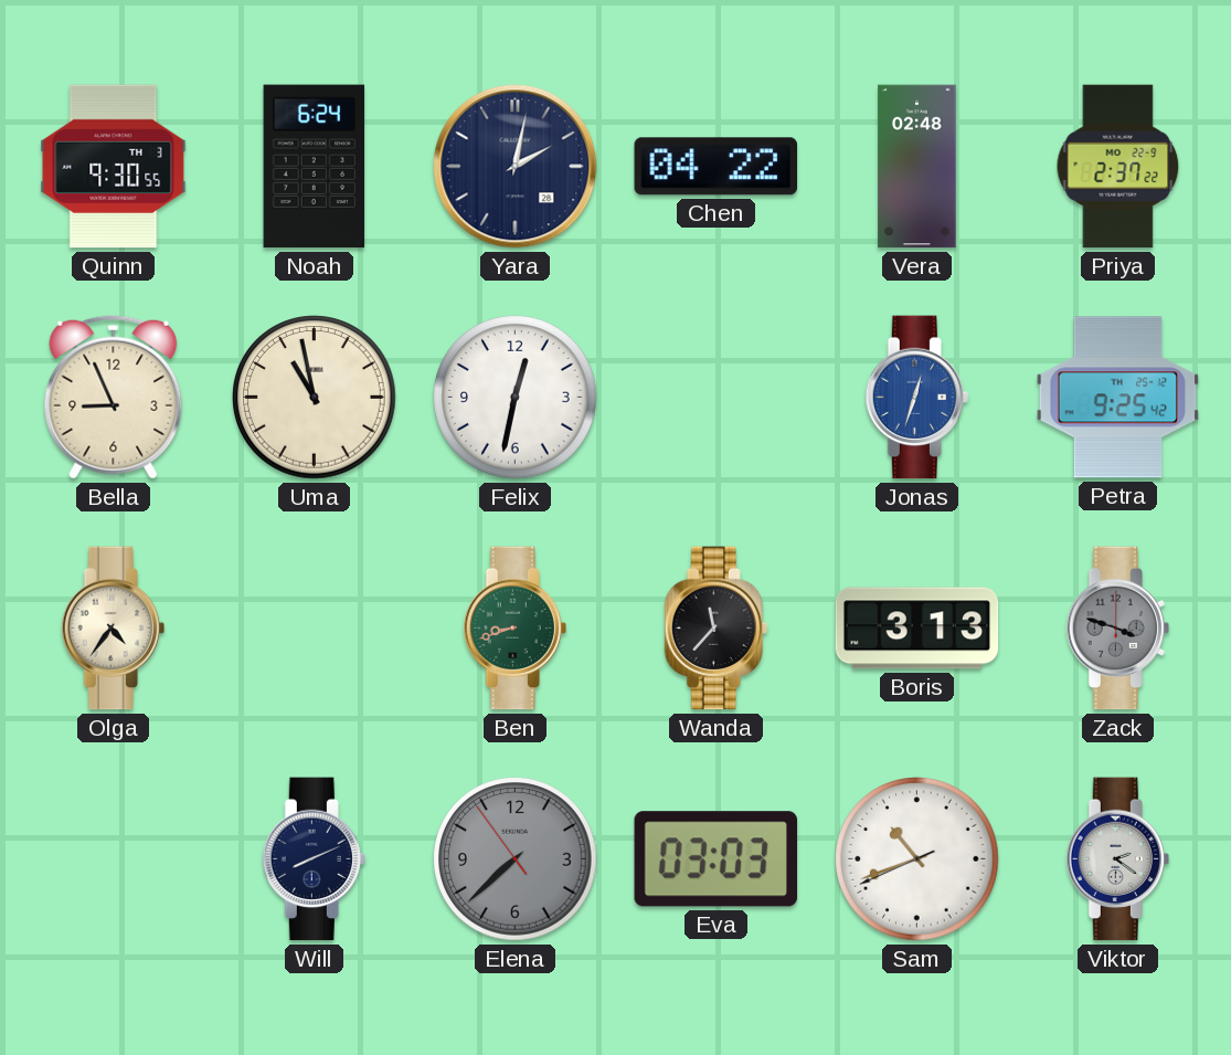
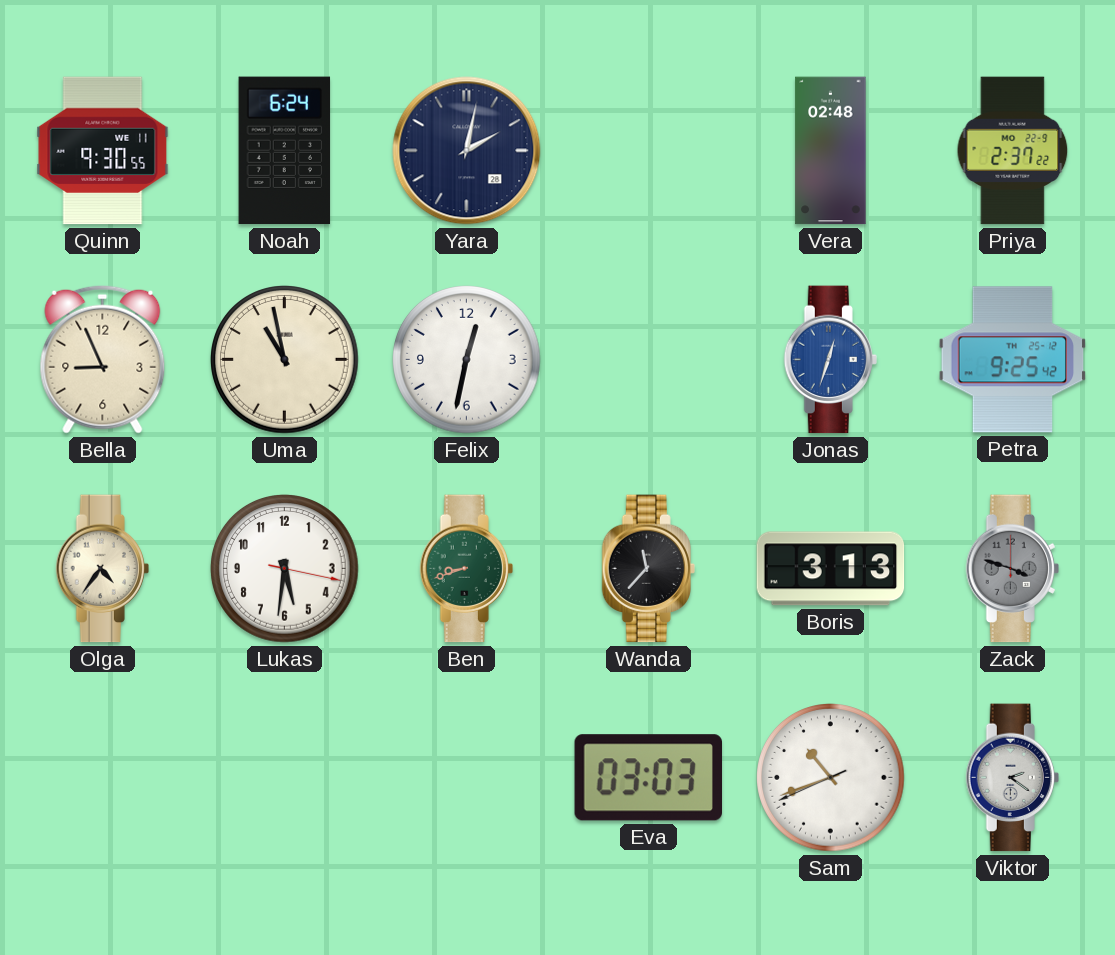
Quinn date: TH 3 -> WE 11 (103, 151)
Chen: 04:22 -> none (715, 167)
Lukas: none -> 5:31 (285, 569)
Will: 8:11 -> none (314, 859)
Elena: 7:37 -> none (516, 859)
